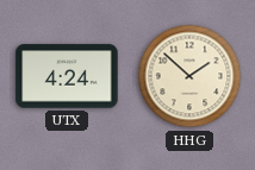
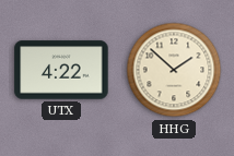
UTX: 4:24 -> 4:22 (61, 70)
